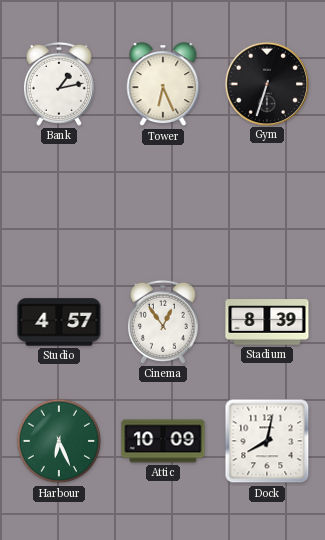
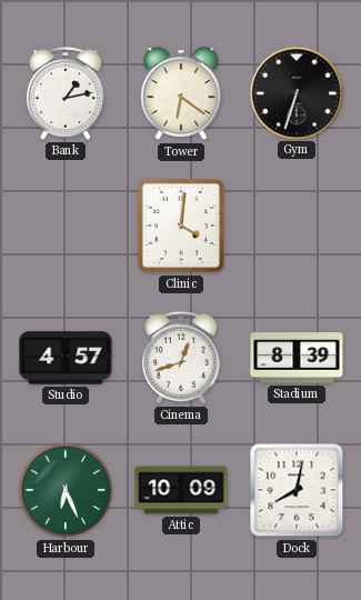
Tower: 6:26 -> 6:21 (181, 94)
Clinic: none -> 4:01 (181, 226)
Cinema: 12:54 -> 12:42 (181, 358)
